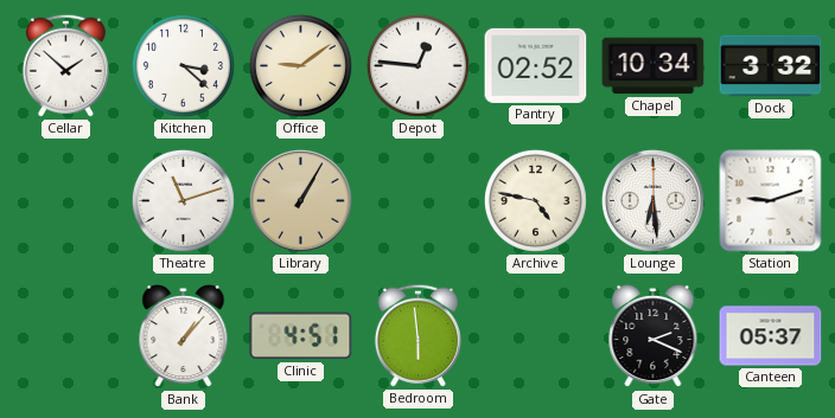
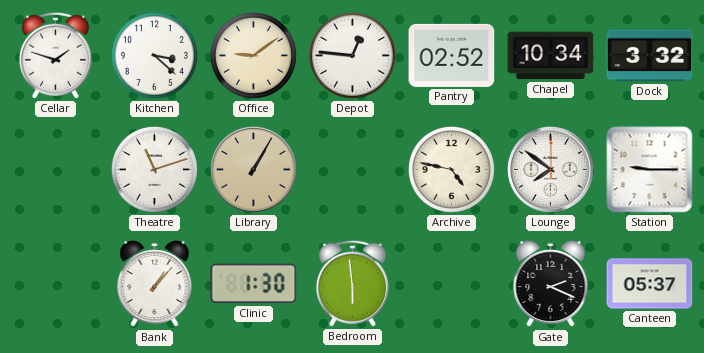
Cellar: 1:52 -> 1:48 (55, 55)
Lounge: 6:29 -> 7:51 (550, 169)
Station: 9:12 -> 9:15 (650, 170)
Clinic: 4:51 -> 1:30 (254, 284)
